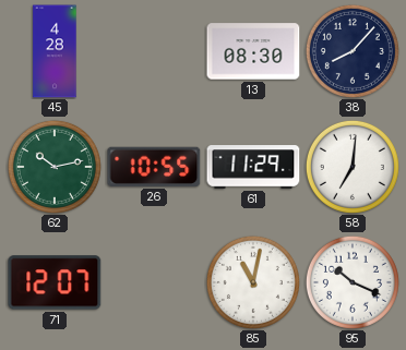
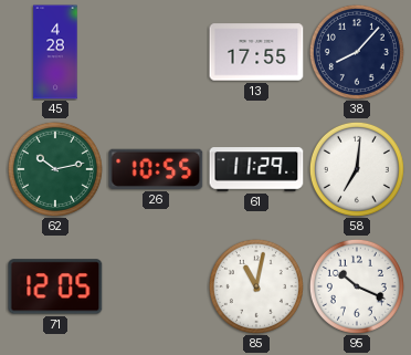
13: 08:30 -> 17:55 (256, 52)
71: 12:07 -> 12:05 (55, 286)
